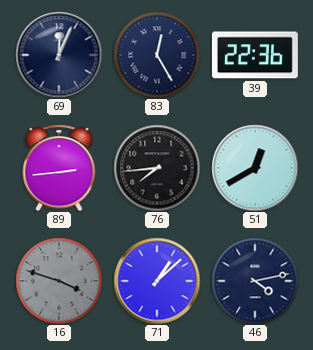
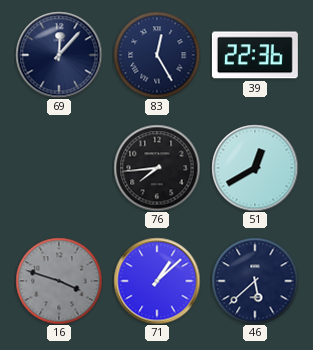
69: 12:04 -> 12:07 (59, 55)
89: 2:44 -> none (59, 168)
46: 4:13 -> 5:38 (255, 281)
